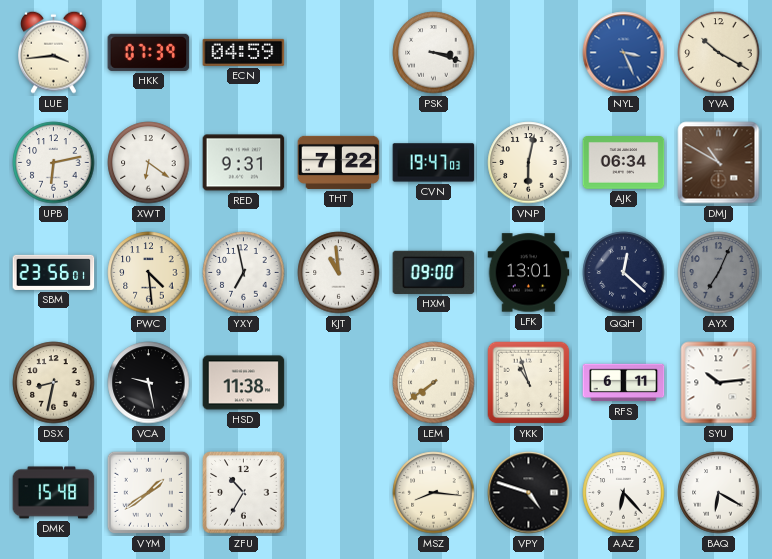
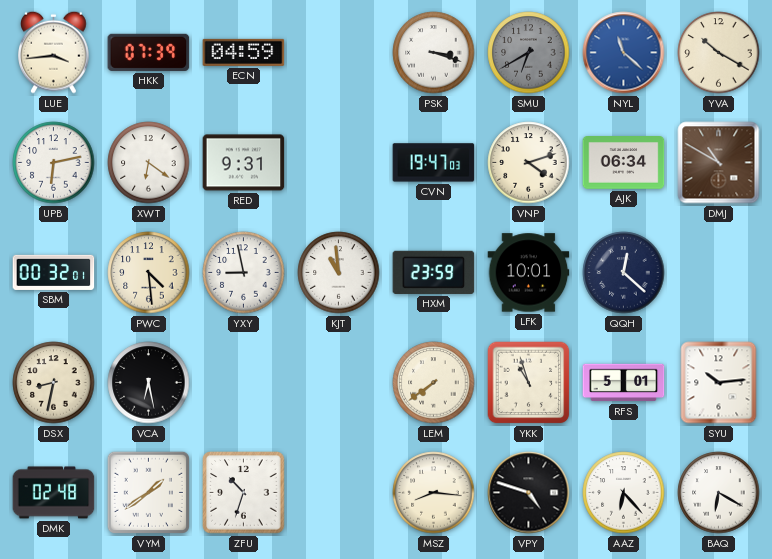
SMU: none -> 6:40 (529, 53)
NYL: 3:26 -> 11:22 (624, 53)
THT: 7:22 -> none (339, 162)
VNP: 6:02 -> 4:12 (529, 163)
SBM: 23:56 -> 00:32 (54, 272)
YXY: 6:58 -> 8:58 (244, 273)
HXM: 09:00 -> 23:59 (434, 272)
LFK: 13:01 -> 10:01 (529, 273)
AYX: 7:04 -> none (719, 273)
VCA: 9:28 -> 6:28 (149, 383)
HSD: 11:38 -> none (244, 383)
RFS: 6:11 -> 5:01 (624, 383)
DMK: 15:48 -> 02:48 (54, 493)
ZFU: 10:35 -> 10:33 (244, 493)
